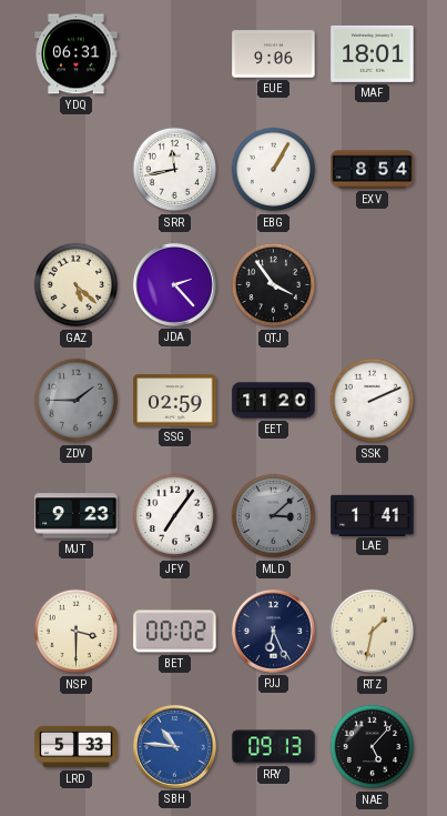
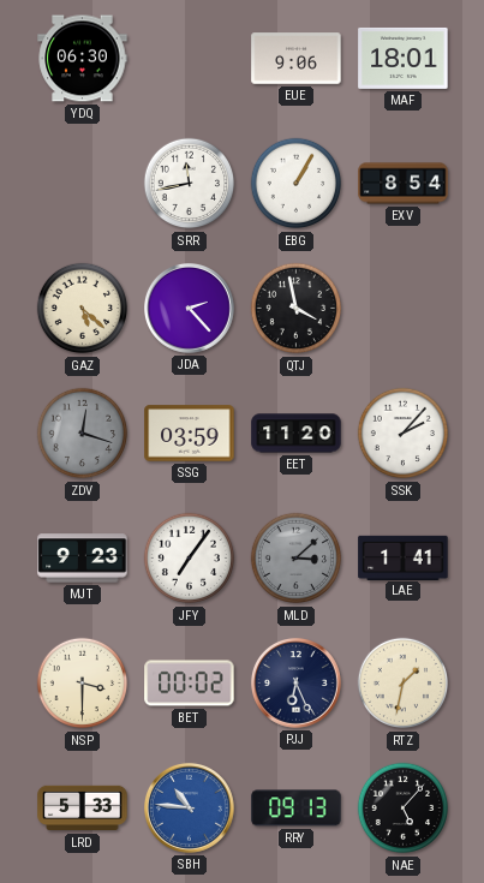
YDQ: 06:31 -> 06:30 (83, 59)
QTJ: 3:54 -> 3:58 (297, 309)
ZDV: 1:45 -> 12:18 (83, 434)
SSG: 02:59 -> 03:59 (190, 434)
SSK: 2:11 -> 2:07 (404, 434)
